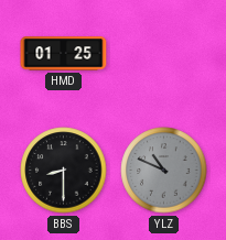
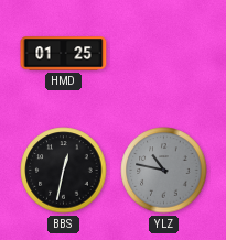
BBS: 8:30 -> 12:32 (64, 171)
YLZ: 10:49 -> 10:47 (164, 171)
